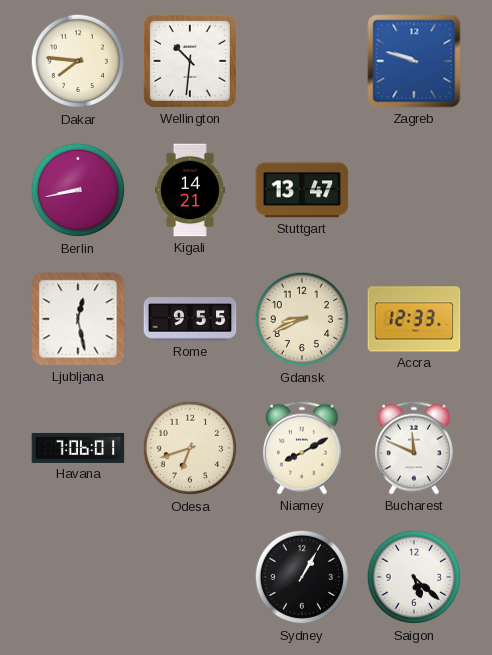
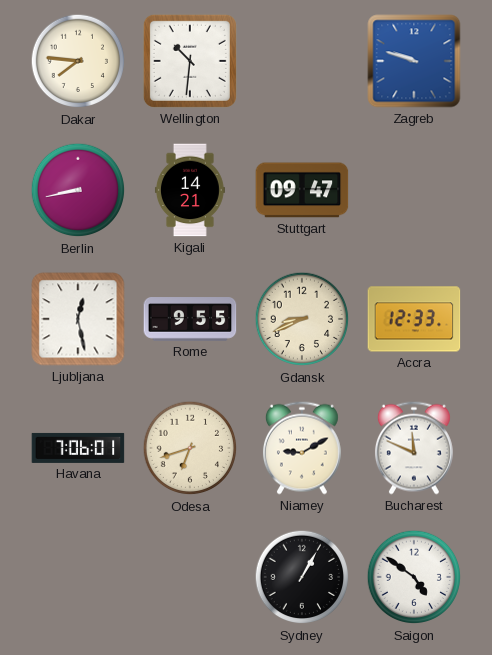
Stuttgart: 13:47 -> 09:47 (302, 190)
Niamey: 8:10 -> 9:10 (302, 448)
Saigon: 5:22 -> 4:51 (414, 577)
